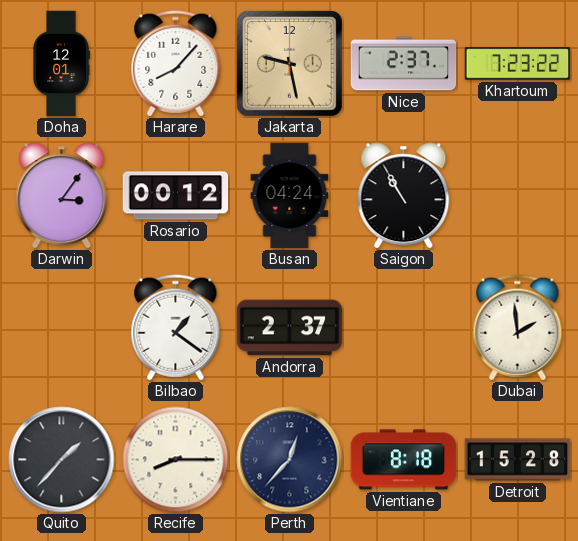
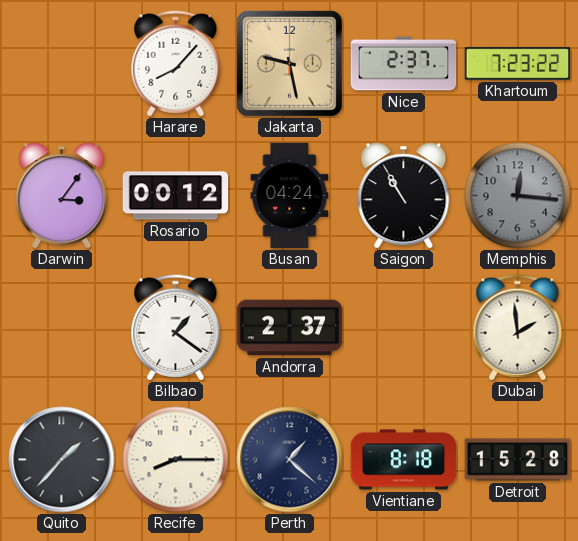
Doha: 12:01 -> none (61, 64)
Memphis: none -> 12:16 (518, 196)
Perth: 12:37 -> 1:22 (290, 460)
